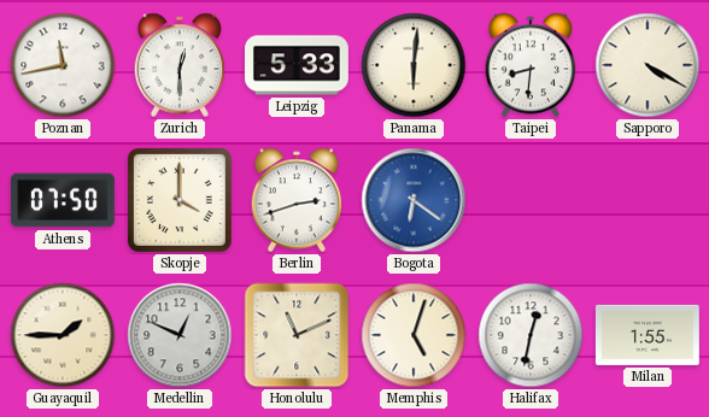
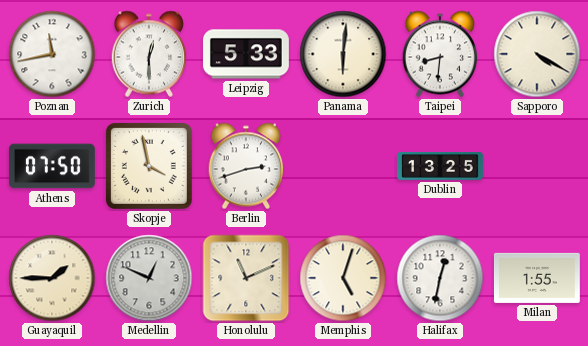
Skopje: 4:00 -> 3:58 (149, 166)
Bogota: 6:21 -> none (414, 200)
Dublin: none -> 13:25 (441, 166)
